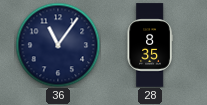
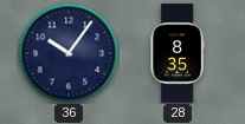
36: 11:06 -> 10:06 (69, 53)
